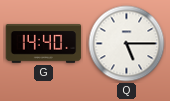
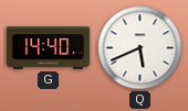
Q: 5:15 -> 5:41 (140, 48)
